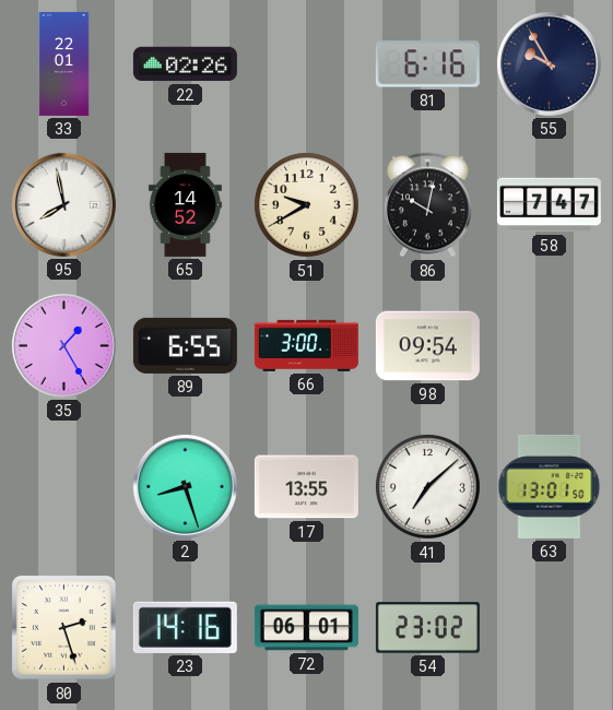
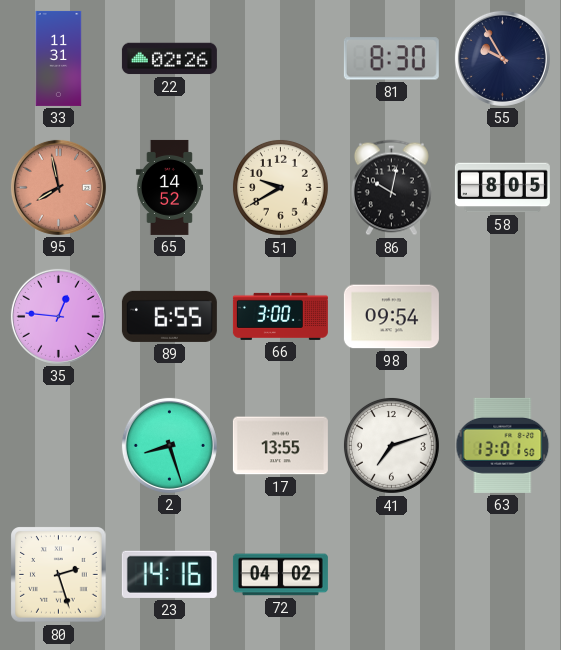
33: 22:01 -> 11:31 (59, 58)
81: 6:16 -> 8:30 (391, 59)
95 dial: white -> salmon (58, 187)
58: 7:47 -> 8:05 (502, 188)
35: 1:25 -> 12:46 (58, 316)
41: 7:08 -> 7:12 (391, 445)
72: 06:01 -> 04:02 (280, 575)
54: 23:02 -> none (427, 628)
